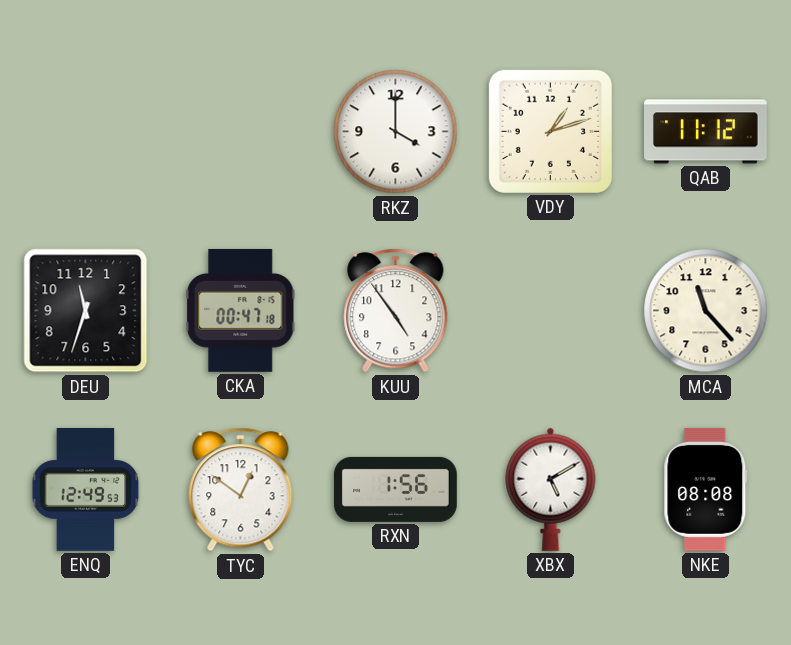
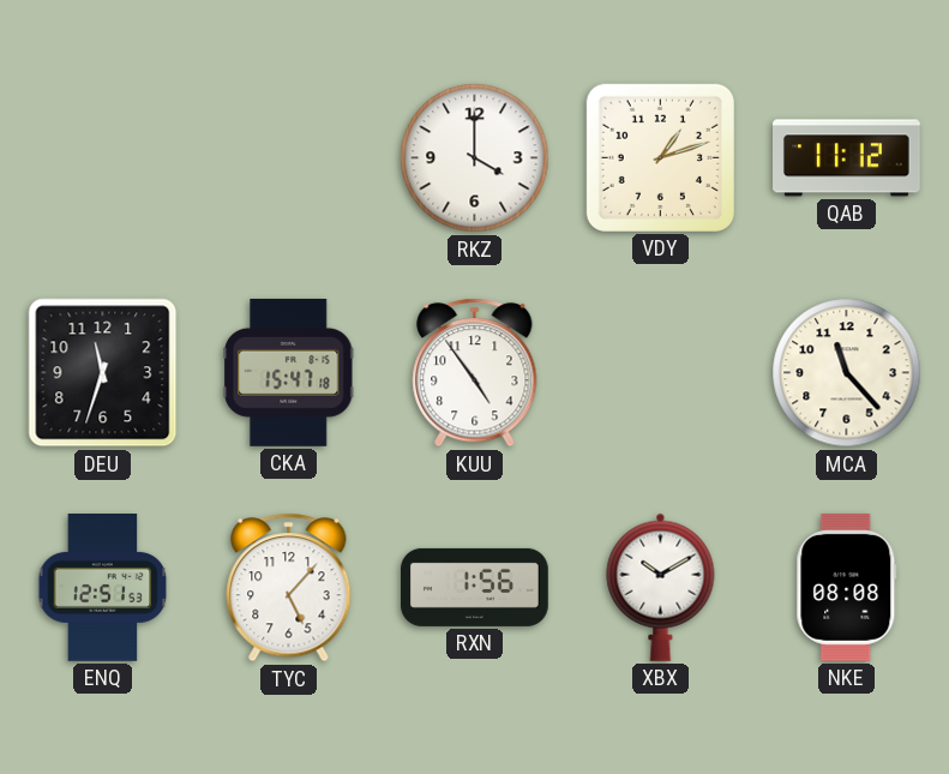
CKA: 00:47 -> 15:47 (289, 372)
ENQ: 12:49 -> 12:51 (103, 588)
TYC: 12:51 -> 5:07 (289, 588)
XBX: 5:10 -> 10:10 (661, 587)
